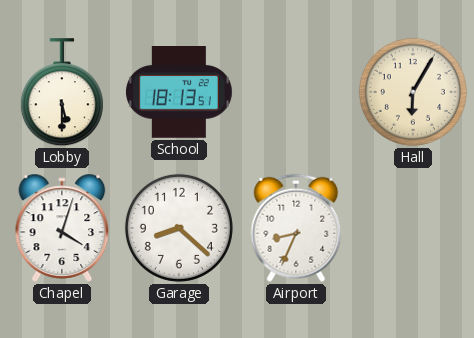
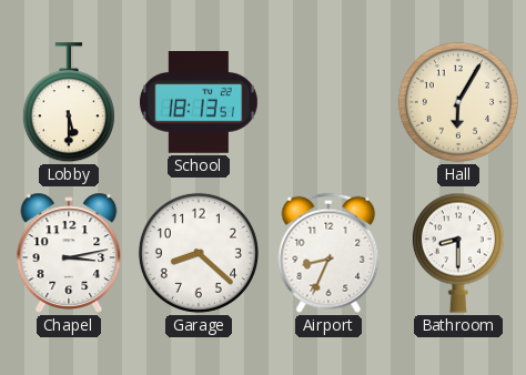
Chapel: 4:03 -> 3:13 (69, 253)
Bathroom: none -> 8:30 (458, 253)
